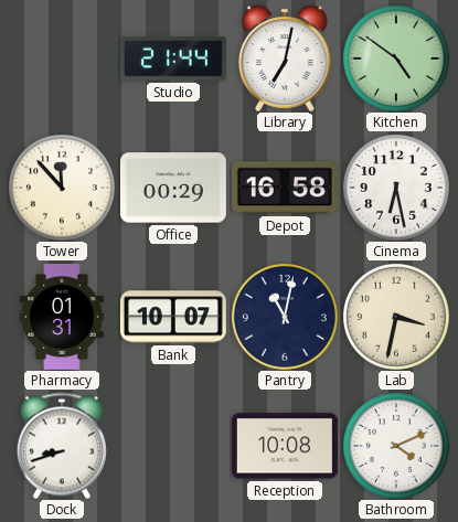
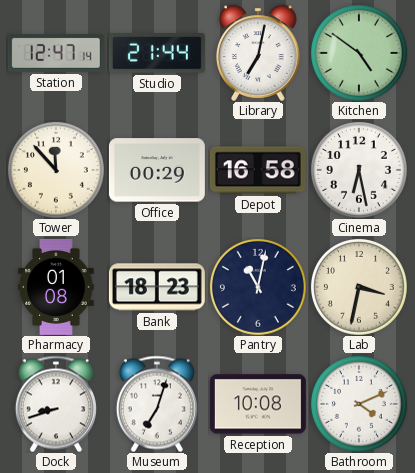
Station: none -> 12:47 (56, 54)
Pharmacy: 01:31 -> 01:08 (56, 287)
Bank: 10:07 -> 18:23 (157, 287)
Museum: none -> 7:03 (157, 404)
